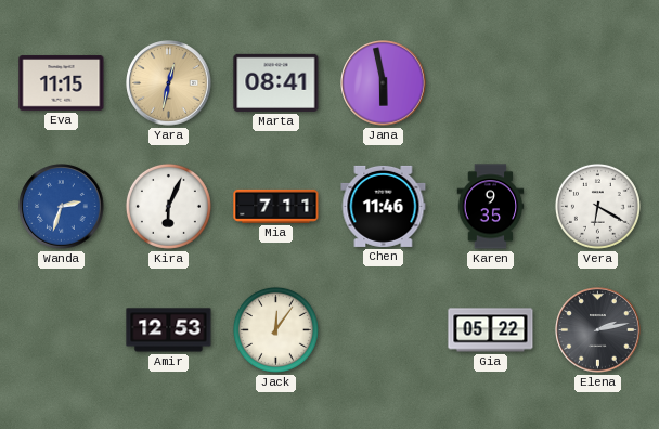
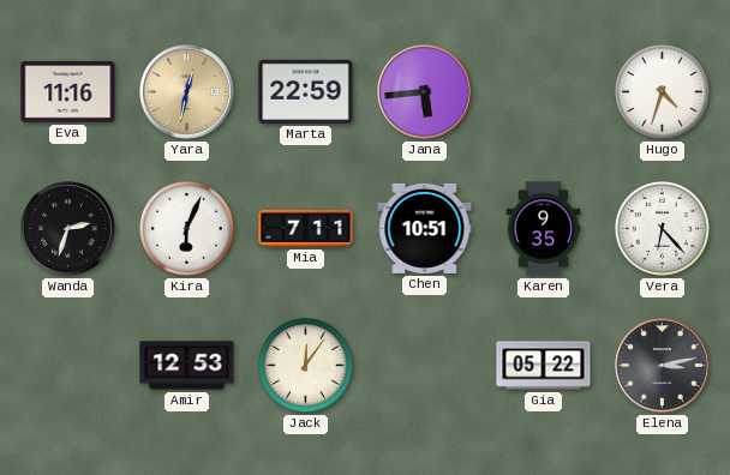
Eva: 11:15 -> 11:16 (68, 92)
Marta: 08:41 -> 22:59 (306, 91)
Jana: 5:58 -> 5:44 (425, 92)
Hugo: none -> 4:33 (662, 91)
Wanda dial: blue -> black (68, 229)
Chen: 11:46 -> 10:51 (425, 228)
Vera: 6:20 -> 6:23 (662, 228)
Elena: 2:13 -> 3:13 (663, 366)
